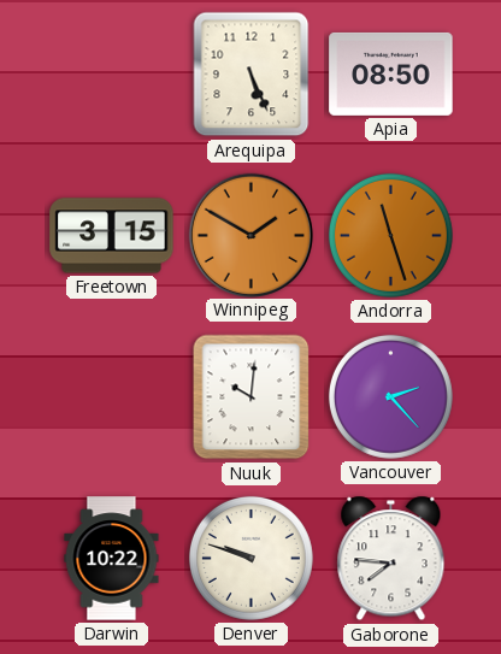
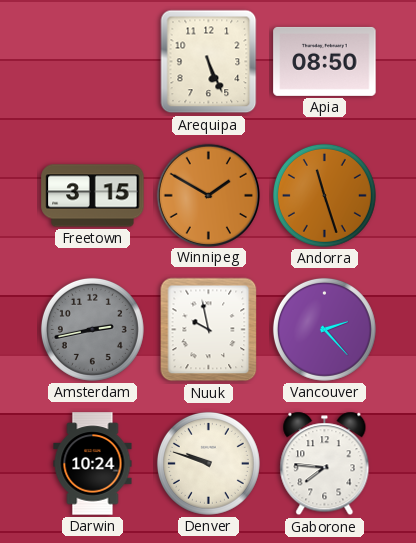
Amsterdam: none -> 2:43 (92, 329)
Nuuk: 10:01 -> 9:58 (209, 330)
Darwin: 10:22 -> 10:24 (93, 464)
